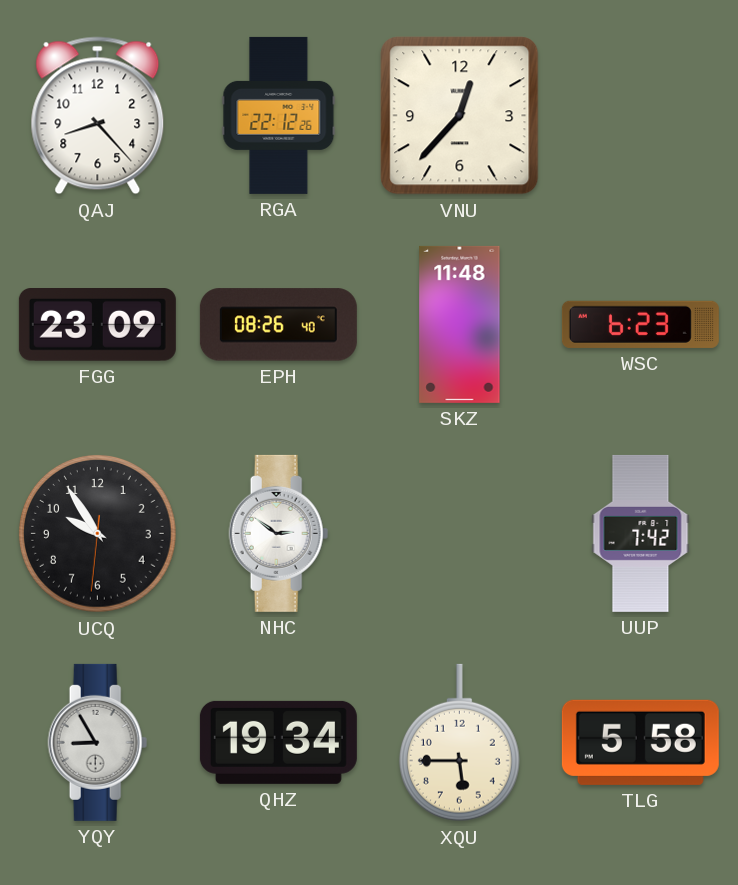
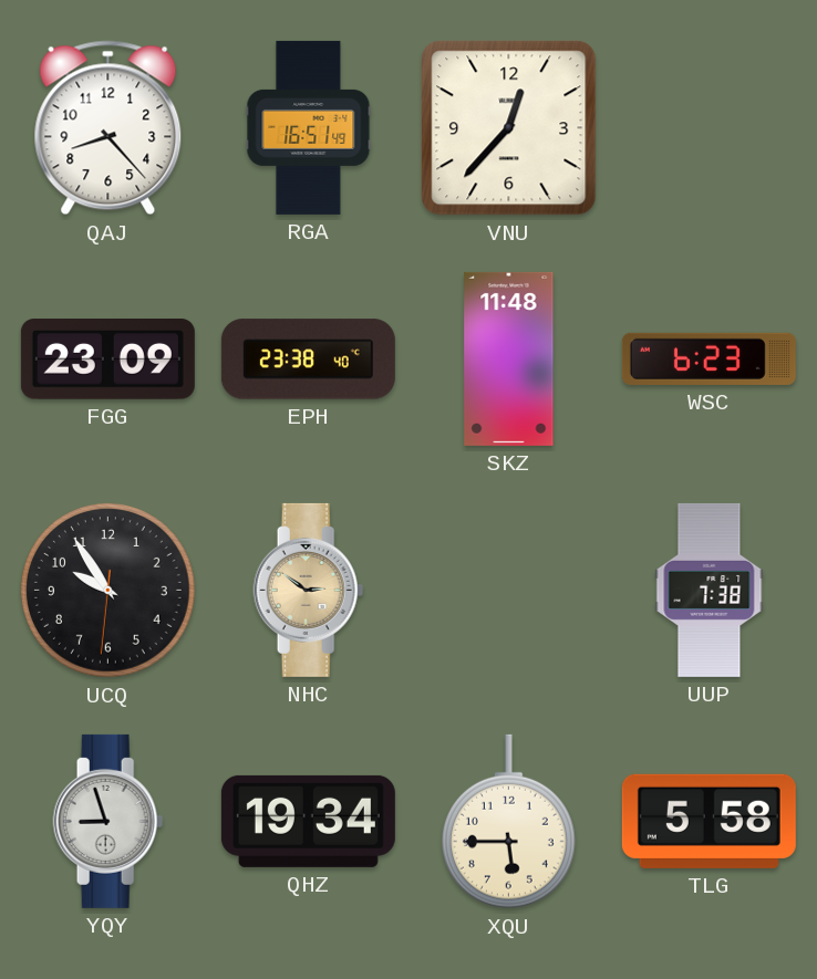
RGA: 22:12 -> 16:51 (309, 127)
EPH: 08:26 -> 23:38 (308, 360)
NHC dial: white -> champagne (309, 590)
UUP: 7:42 -> 7:38 (710, 590)
YQY: 8:55 -> 8:57 (108, 821)
